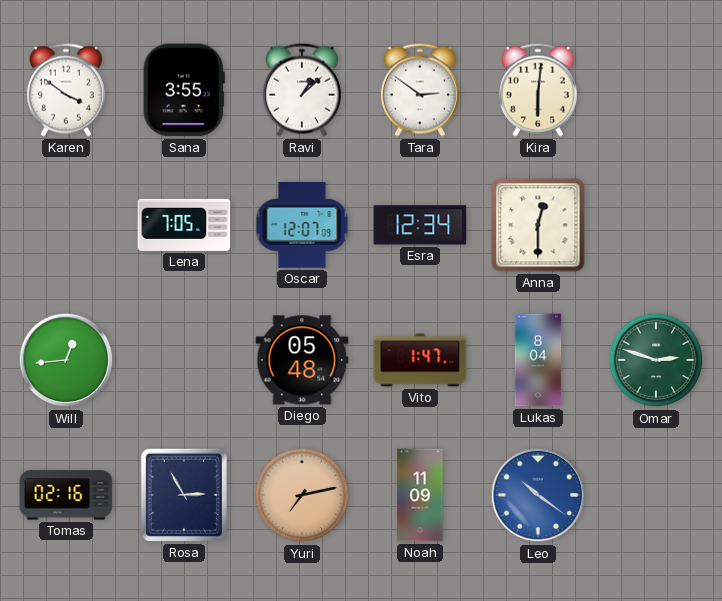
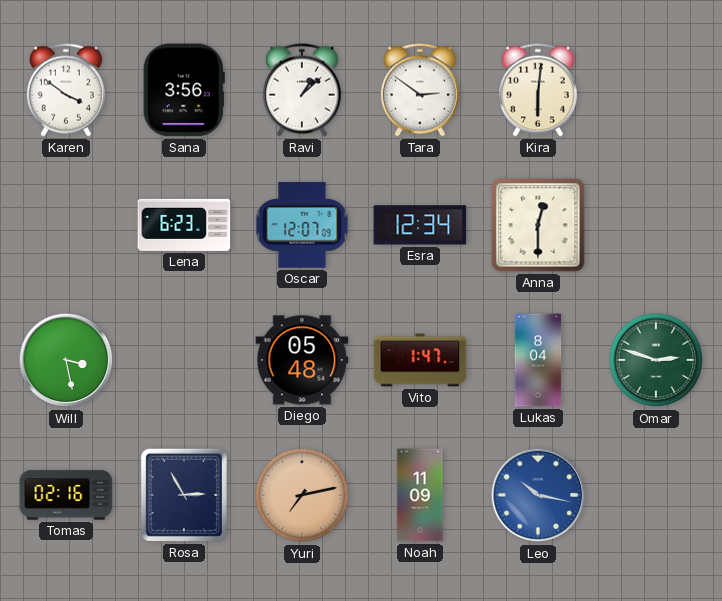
Sana: 3:55 -> 3:56 (184, 90)
Lena: 7:05 -> 6:23 (184, 225)
Will: 12:44 -> 3:28 (66, 360)
Leo: 10:21 -> 10:17 (538, 495)
